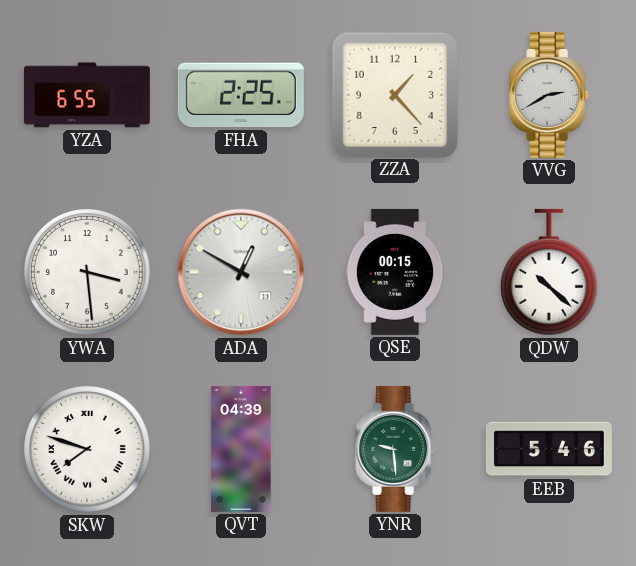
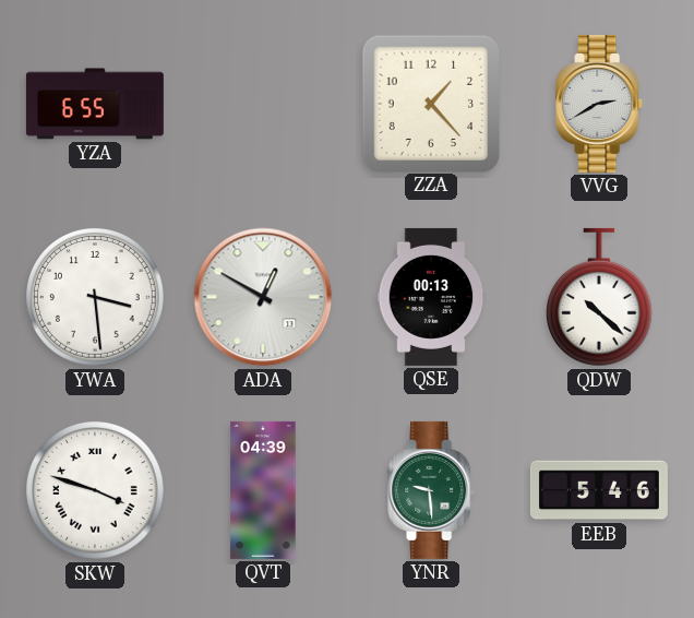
FHA: 2:25 -> none (241, 95)
QSE: 00:15 -> 00:13 (431, 297)
SKW: 7:48 -> 3:48 (96, 491)
